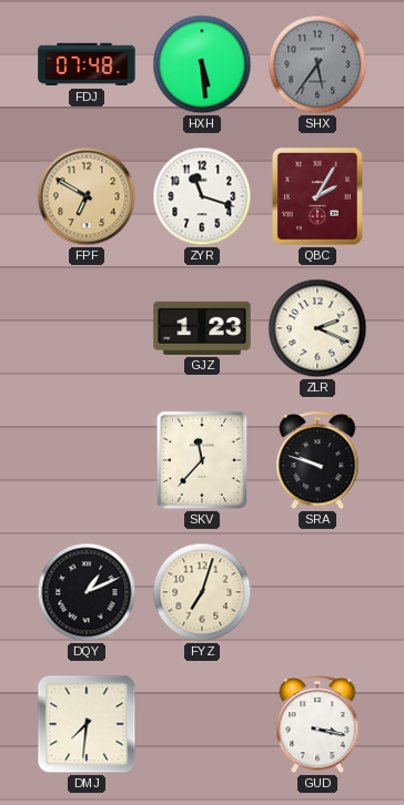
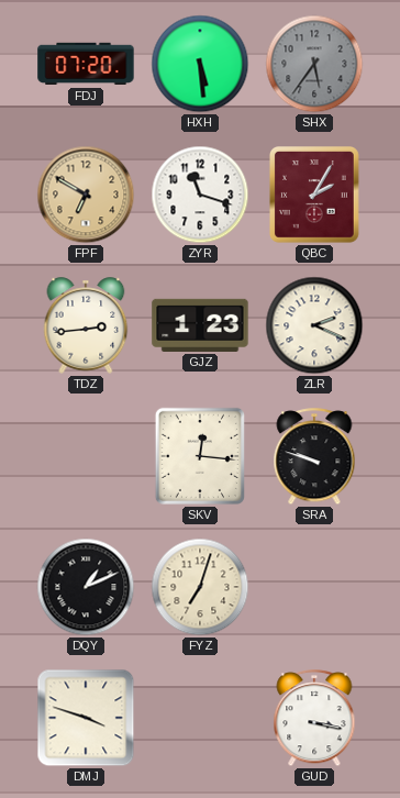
FDJ: 07:48 -> 07:20 (86, 64)
TDZ: none -> 2:44 (86, 325)
SKV: 11:37 -> 12:16 (200, 456)
DMJ: 7:31 -> 3:48 (86, 718)
